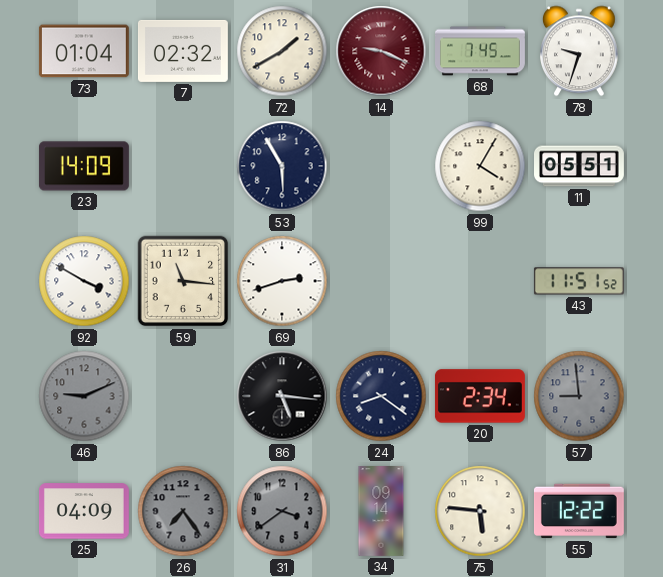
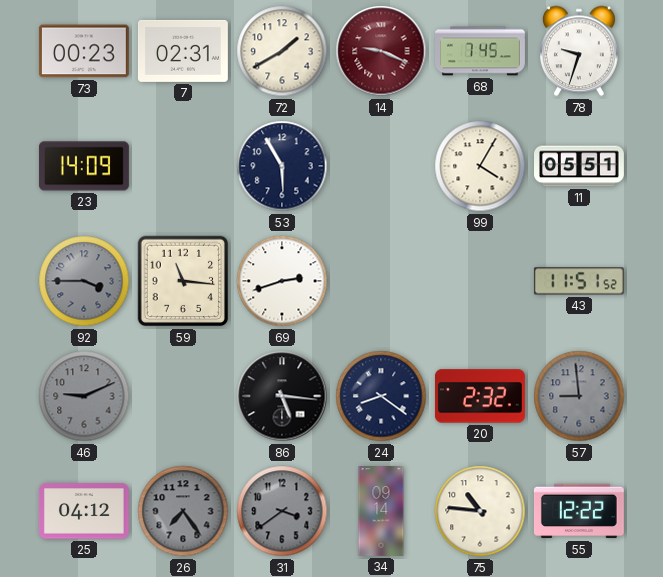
73: 01:04 -> 00:23 (84, 51)
7: 02:32 -> 02:31 (183, 51)
92: 3:50 -> 3:45 (84, 281)
92 dial: white -> grey (84, 281)
20: 2:34 -> 2:32 (480, 396)
25: 04:09 -> 04:12 (84, 511)
75: 5:46 -> 10:46 (480, 511)
